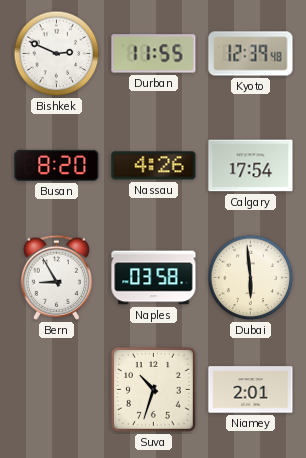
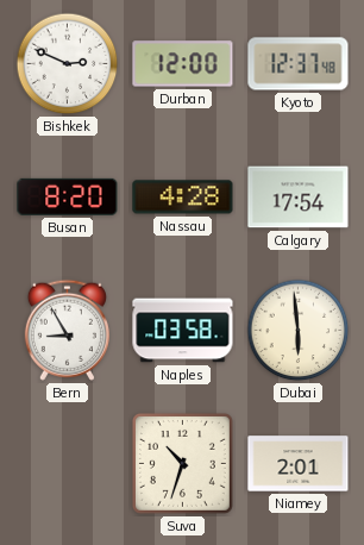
Durban: 11:55 -> 12:00 (183, 64)
Kyoto: 12:39 -> 12:37 (299, 64)
Nassau: 4:26 -> 4:28 (183, 198)
